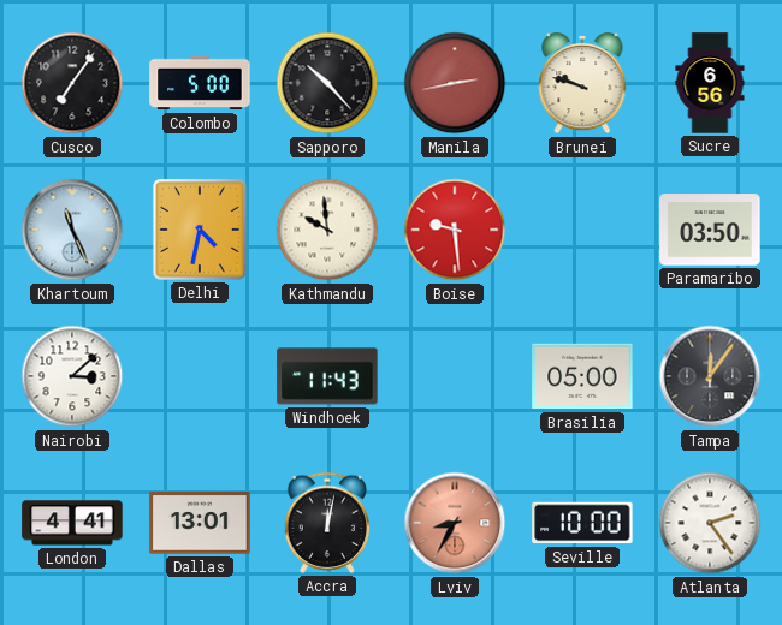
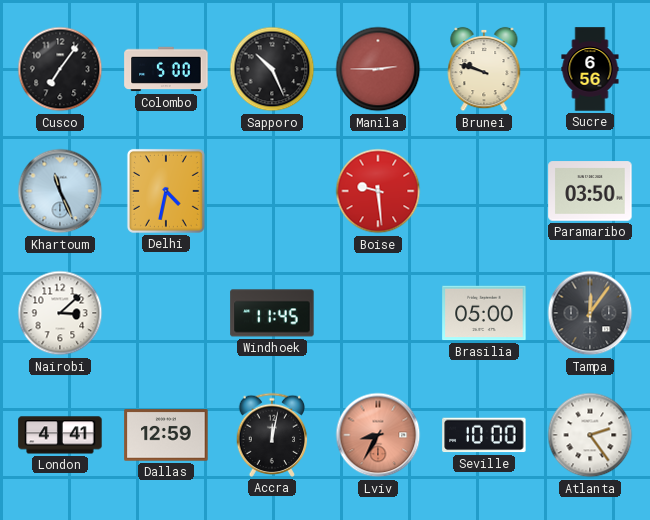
Sapporo: 10:23 -> 10:26 (272, 69)
Manila: 2:43 -> 2:45 (378, 69)
Kathmandu: 9:59 -> none (327, 230)
Windhoek: 11:43 -> 11:45 (272, 313)
Dallas: 13:01 -> 12:59 (166, 435)
